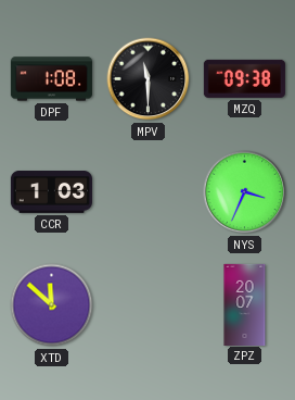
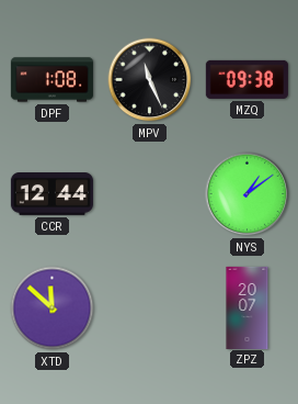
MPV: 11:30 -> 11:26 (150, 80)
CCR: 1:03 -> 12:44 (51, 194)
NYS: 3:34 -> 1:09 (248, 194)
